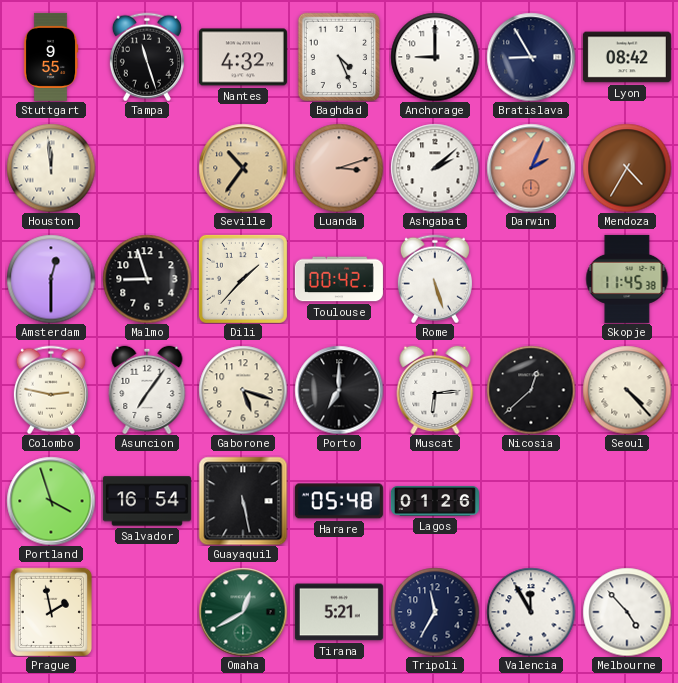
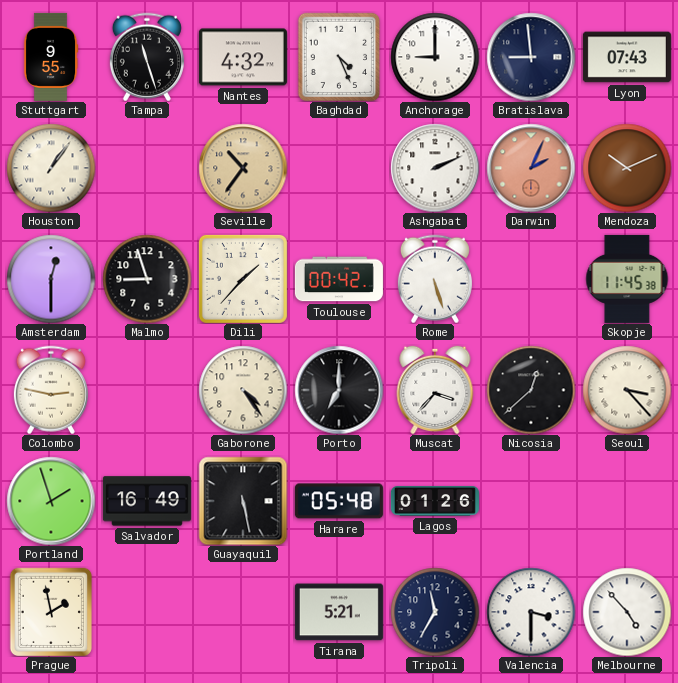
Bratislava: 8:55 -> 8:59 (531, 57)
Lyon: 08:42 -> 07:43 (627, 57)
Houston: 11:59 -> 1:06 (51, 168)
Luanda: 3:12 -> none (339, 168)
Ashgabat: 2:08 -> 2:11 (435, 168)
Mendoza: 4:35 -> 10:11 (627, 168)
Asuncion: 7:06 -> none (147, 389)
Gaborone: 5:18 -> 4:24 (243, 390)
Muscat: 6:14 -> 3:37 (435, 389)
Seoul: 4:23 -> 3:23 (627, 390)
Portland: 3:57 -> 1:57 (51, 501)
Salvador: 16:54 -> 16:49 (147, 501)
Omaha: 12:40 -> none (243, 612)
Valencia: 11:55 -> 3:30 (531, 612)
